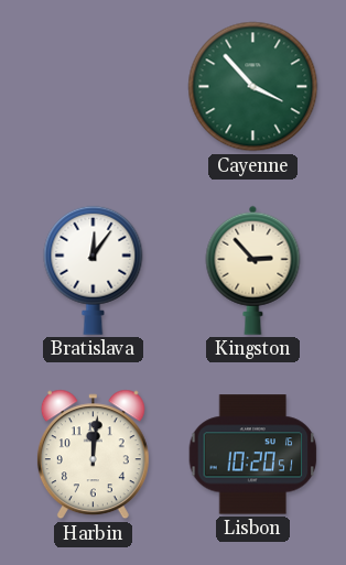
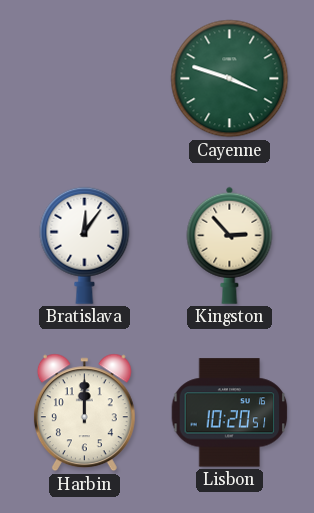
Cayenne: 3:53 -> 3:48 (230, 79)
Harbin: 12:01 -> 12:00 (84, 413)
